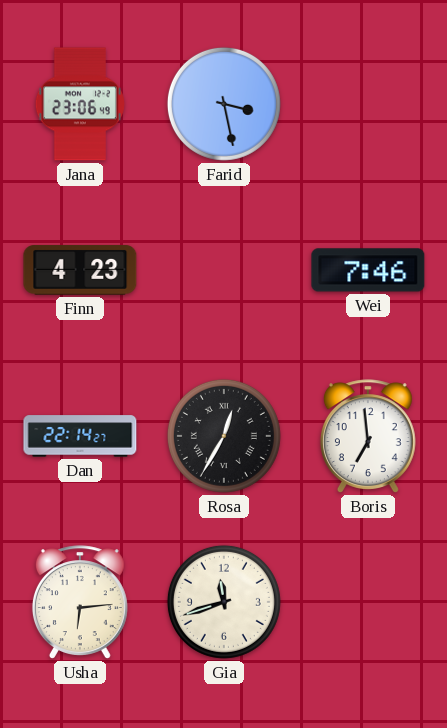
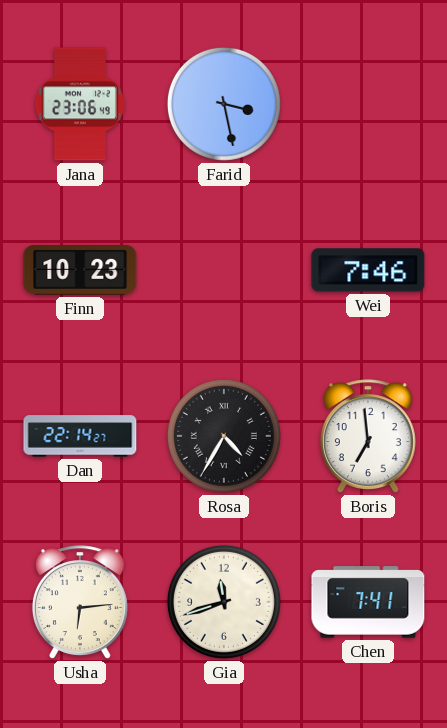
Finn: 4:23 -> 10:23 (80, 270)
Rosa: 12:35 -> 4:35 (224, 436)
Chen: none -> 7:41 (368, 602)
